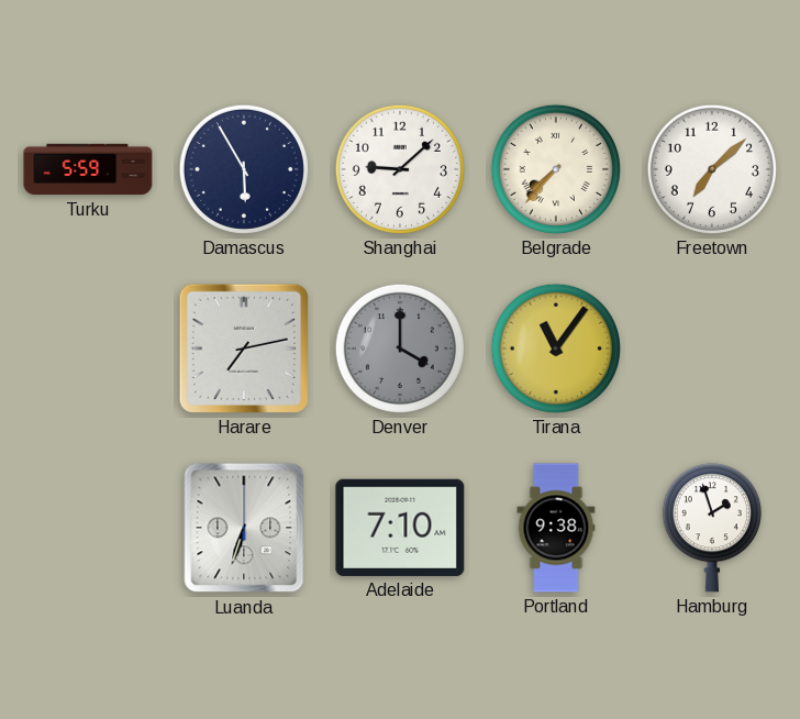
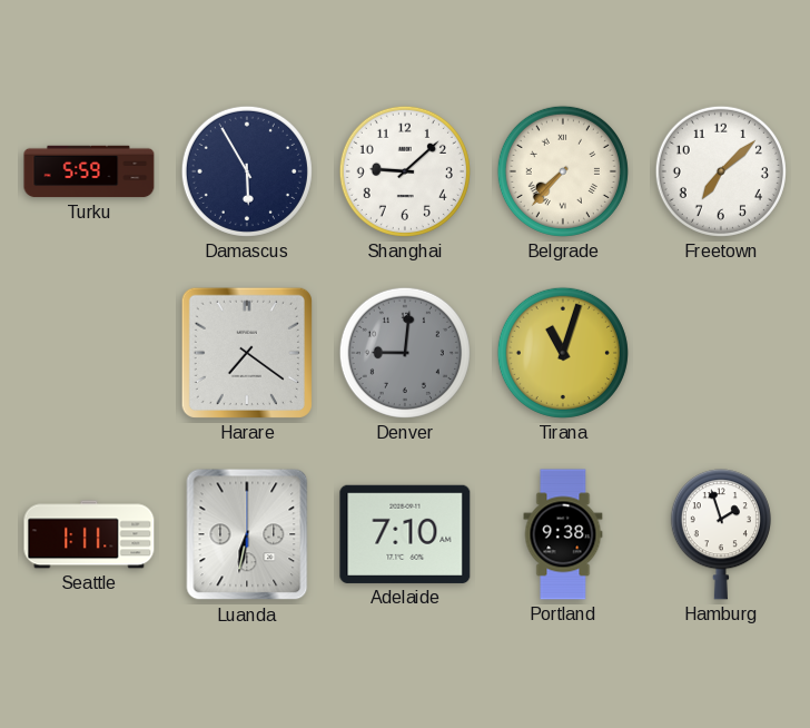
Harare: 7:13 -> 7:21 (247, 353)
Denver: 4:00 -> 9:01 (405, 353)
Tirana: 11:06 -> 11:03 (563, 353)
Seattle: none -> 1:11 (89, 534)
Luanda: 6:33 -> 6:32 (247, 534)
